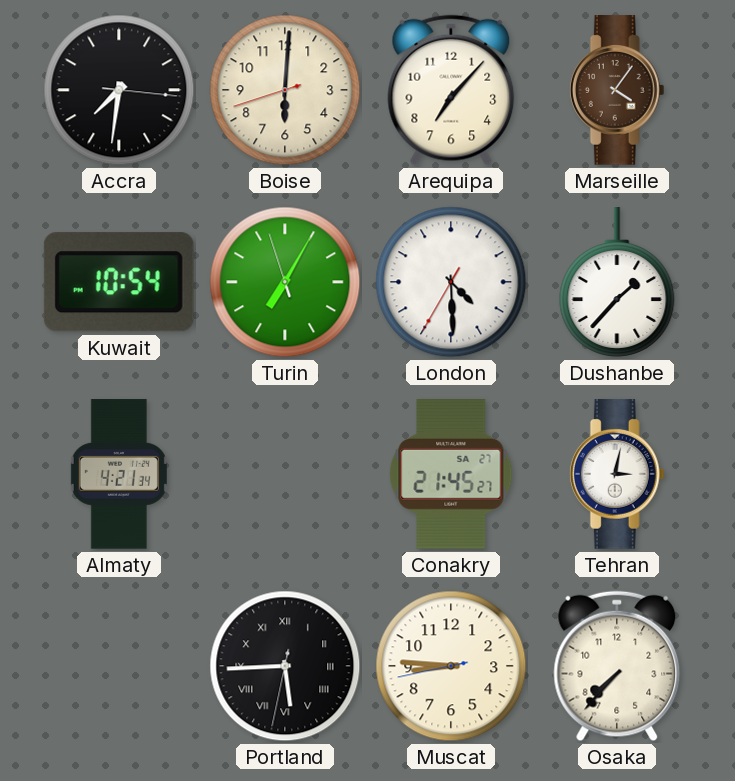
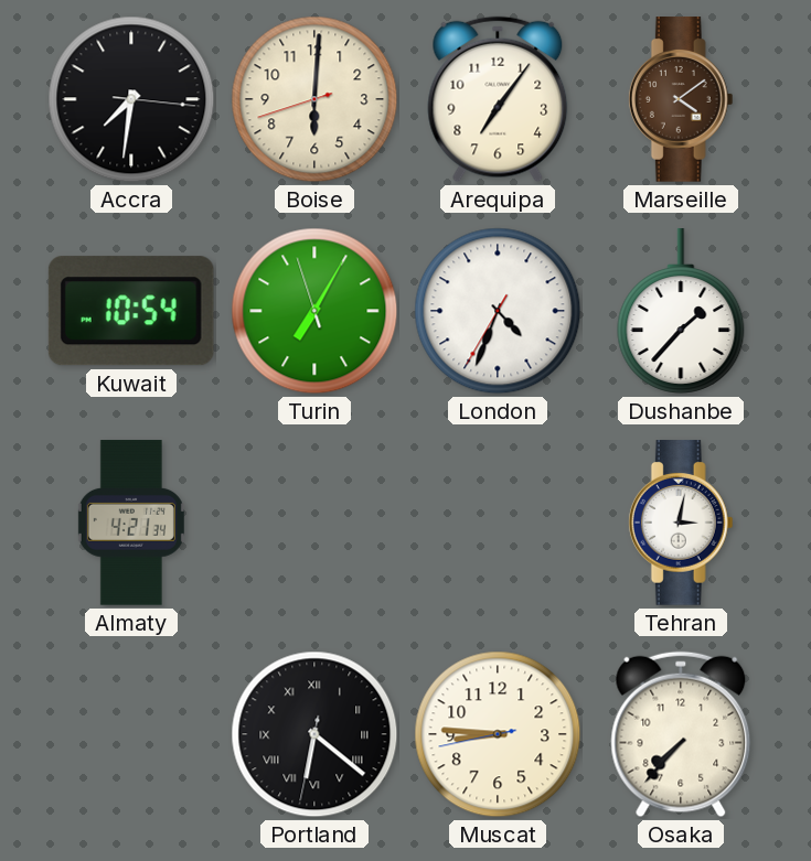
Arequipa: 7:07 -> 7:06 (498, 99)
Marseille: 4:06 -> 4:09 (681, 99)
London: 4:29 -> 4:33 (498, 311)
Conakry: 21:45 -> none (451, 475)
Portland: 5:44 -> 6:21 (314, 734)
